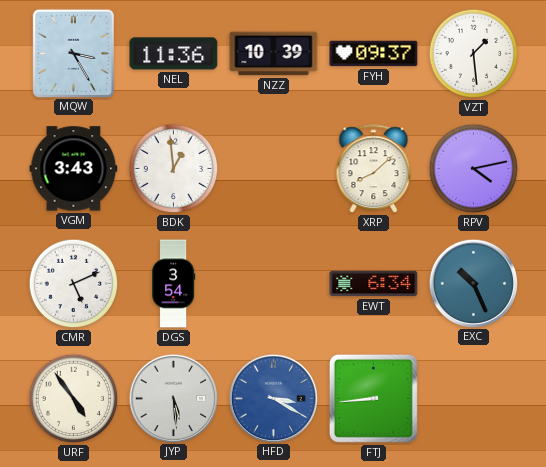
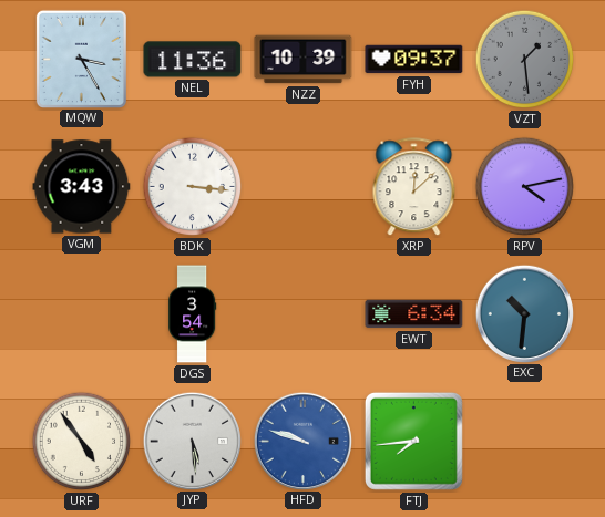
VZT dial: white -> grey (525, 60)
BDK: 12:59 -> 3:16 (193, 187)
XRP: 8:08 -> 12:08 (414, 187)
CMR: 5:11 -> none (74, 284)
EXC: 10:26 -> 10:31 (524, 313)
HFD: 3:20 -> 9:48 (302, 441)
FTJ: 8:44 -> 7:44 (413, 441)
